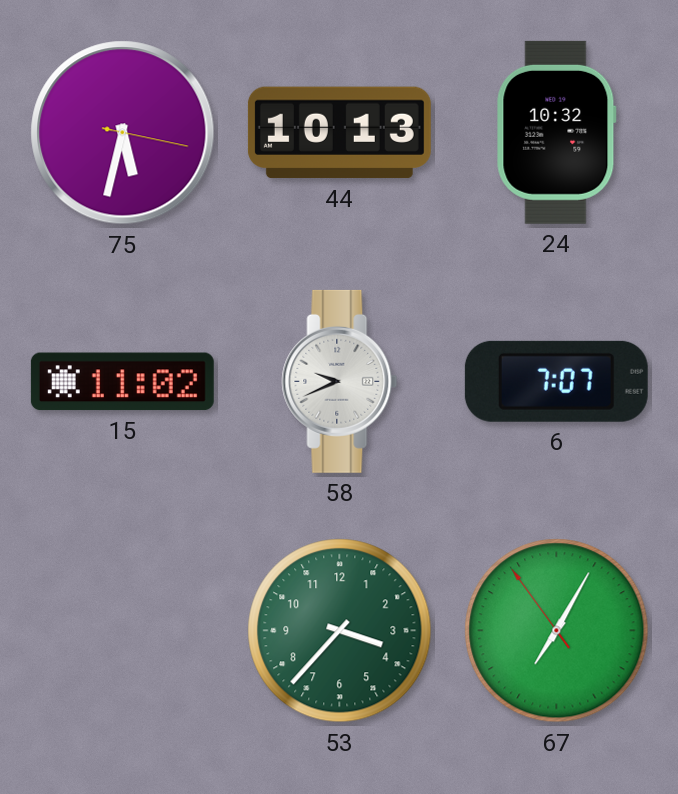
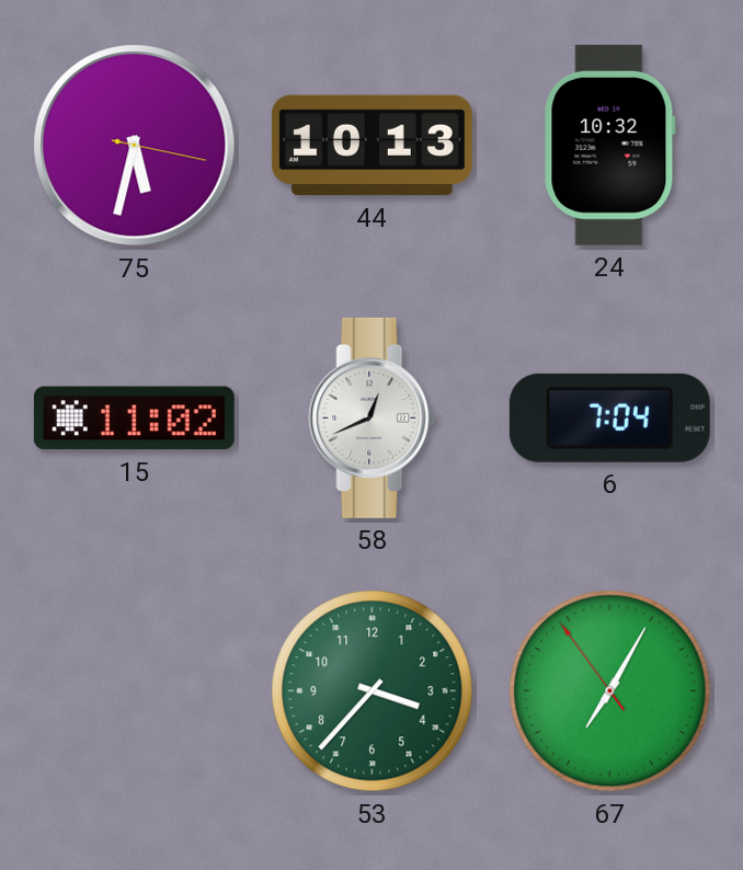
58: 9:41 -> 12:41 (373, 417)
6: 7:07 -> 7:04 (609, 417)
